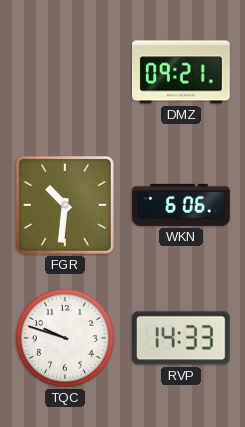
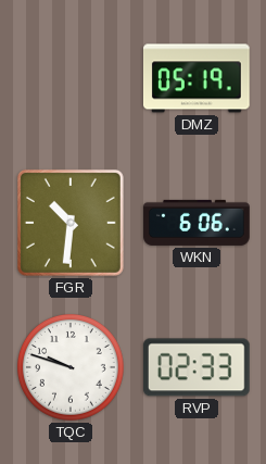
DMZ: 09:21 -> 05:19 (197, 78)
RVP: 14:33 -> 02:33 (197, 367)
